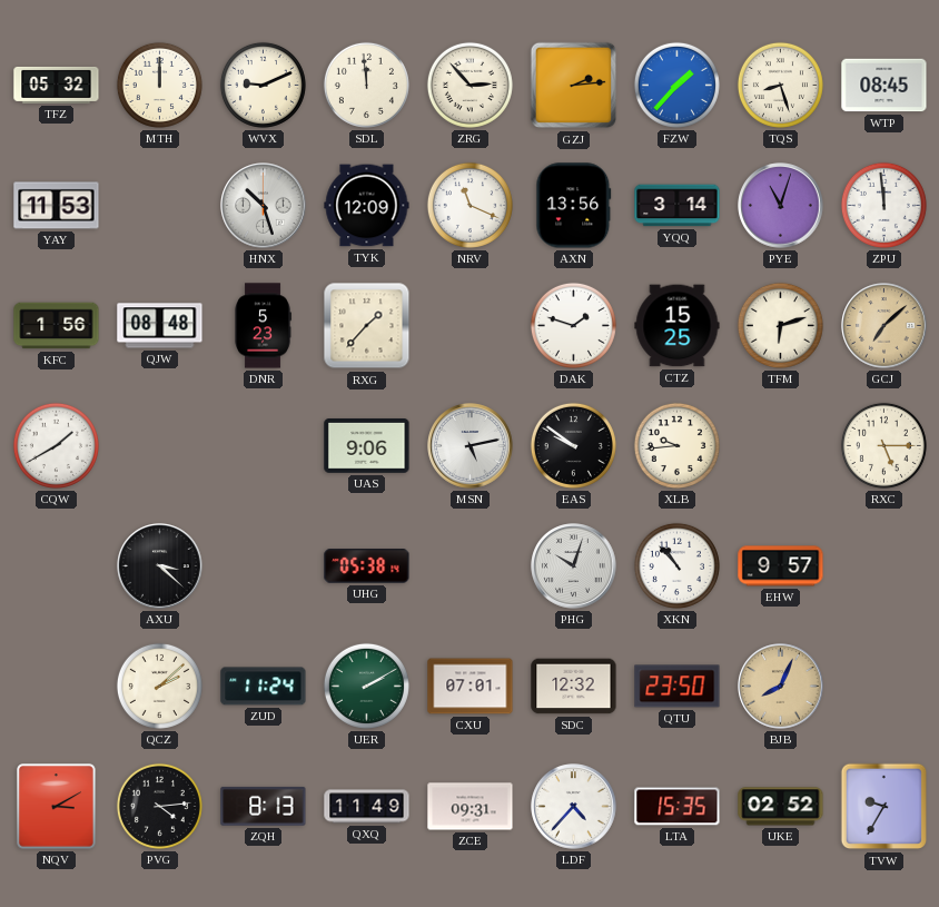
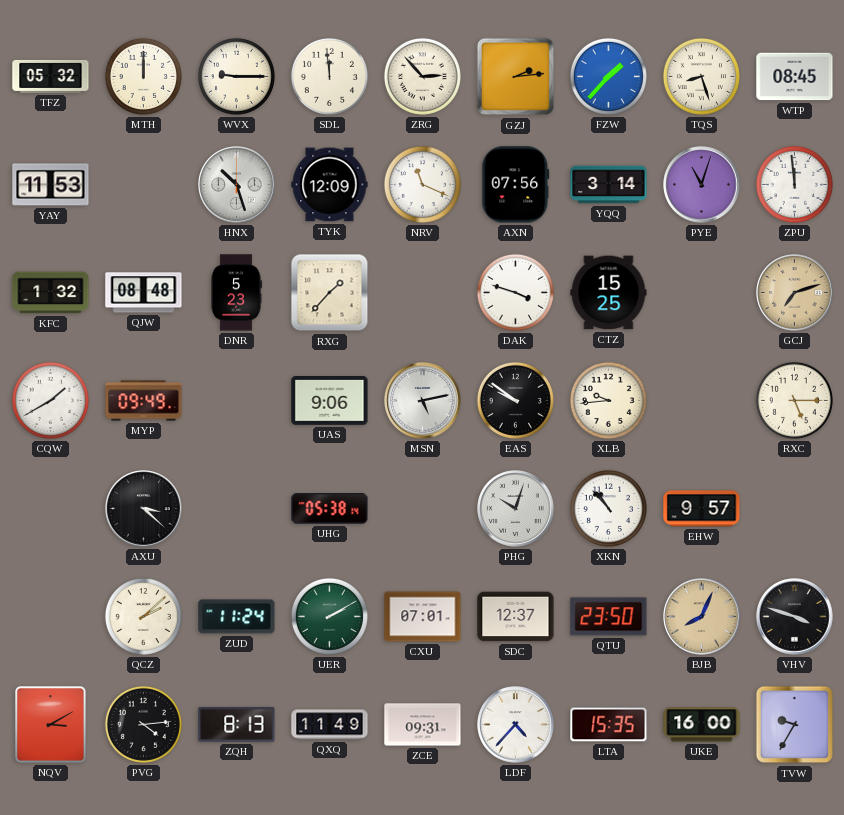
WVX: 9:11 -> 9:15 (236, 76)
AXN: 13:56 -> 07:56 (516, 185)
KFC: 1:56 -> 1:32 (51, 293)
DAK: 1:48 -> 3:48 (515, 292)
TFM: 6:12 -> none (780, 325)
GCJ: 7:08 -> 7:12 (795, 293)
MYP: none -> 09:49 (144, 401)
SDC: 12:32 -> 12:37 (516, 617)
VHV: none -> 3:48 (795, 617)
UKE: 02:52 -> 16:00 (702, 725)
